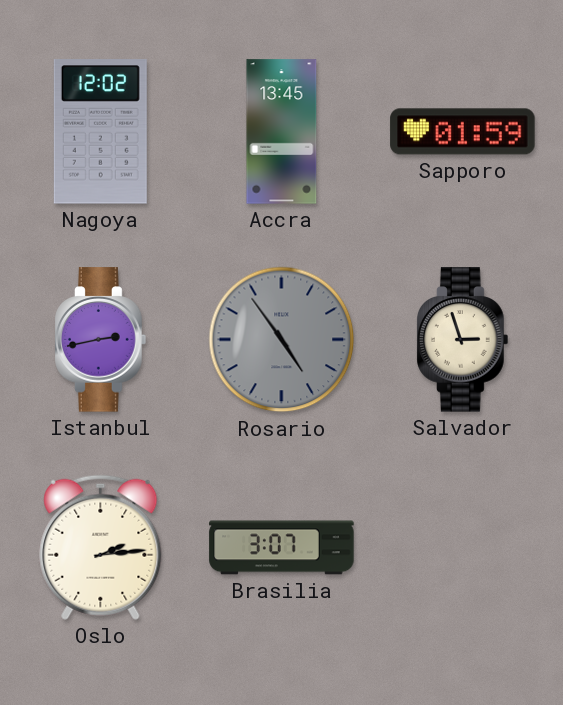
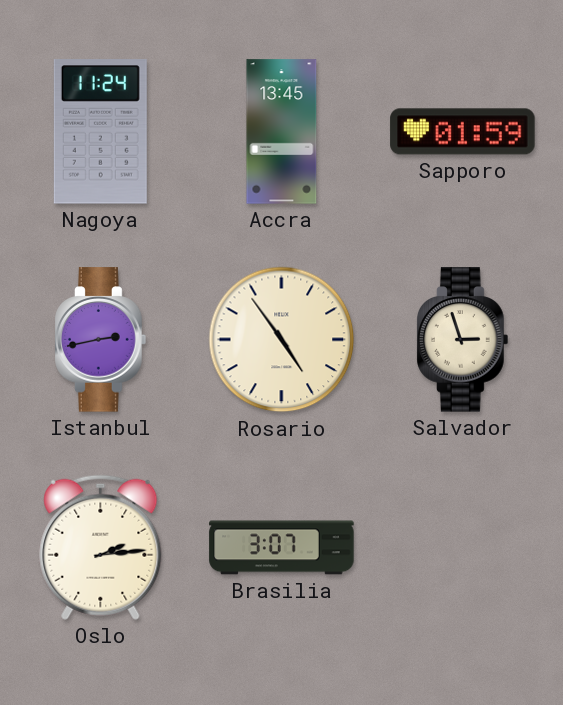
Nagoya: 12:02 -> 11:24 (100, 132)
Rosario dial: grey -> cream (282, 340)
